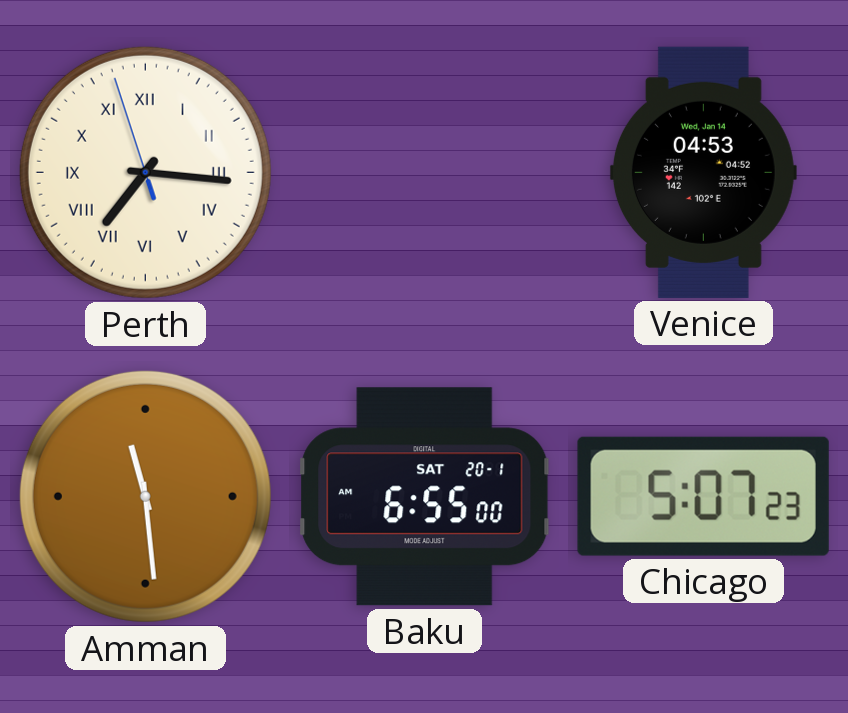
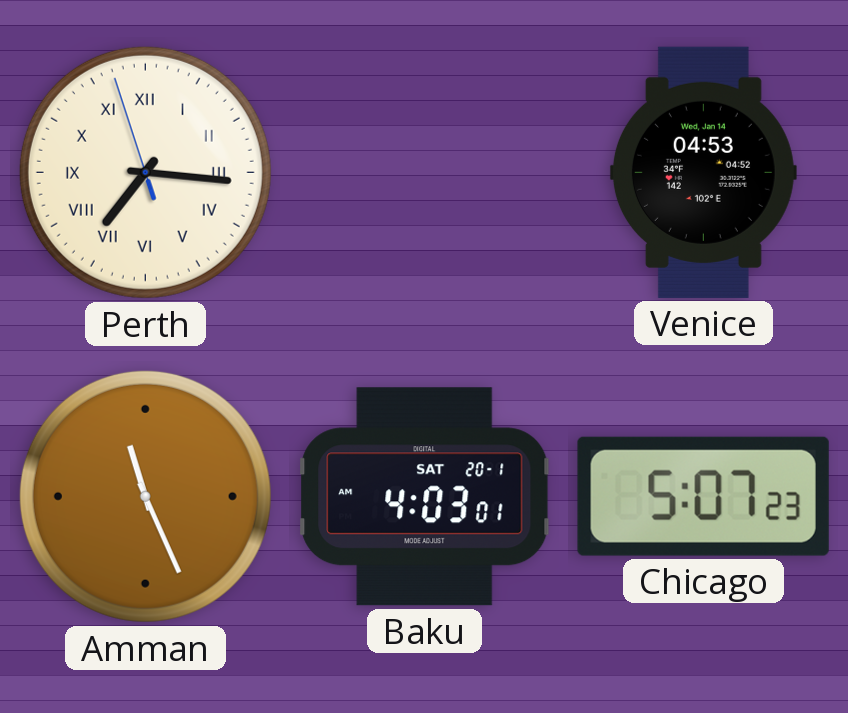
Amman: 11:29 -> 11:26 (145, 496)
Baku: 6:55 -> 4:03 (425, 497)
